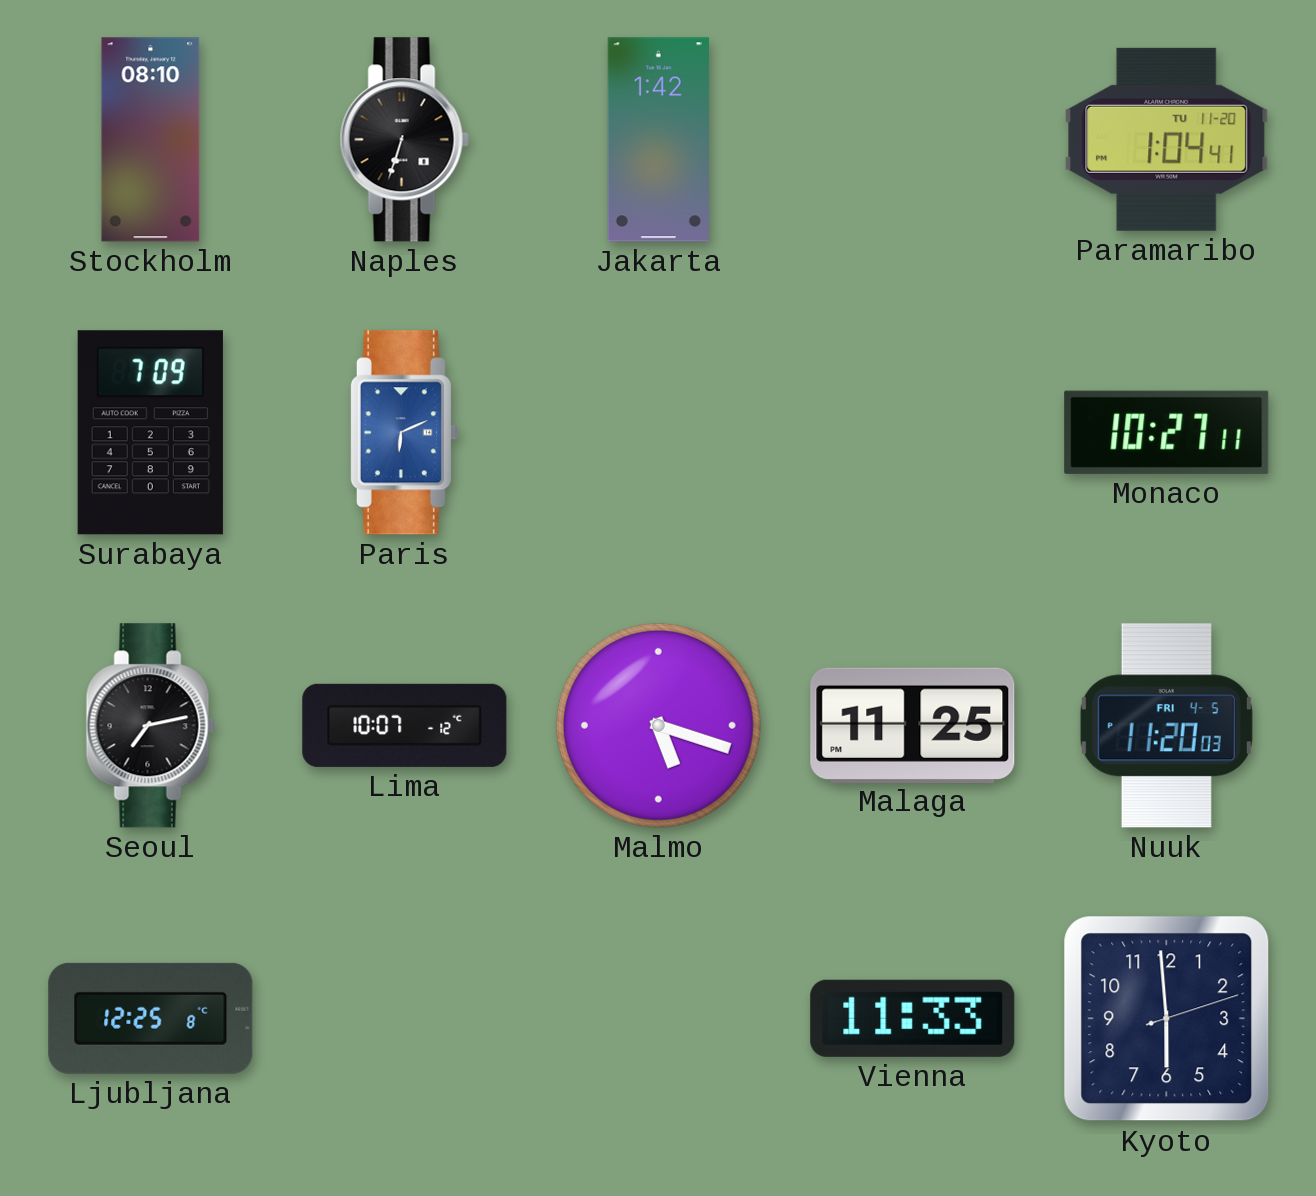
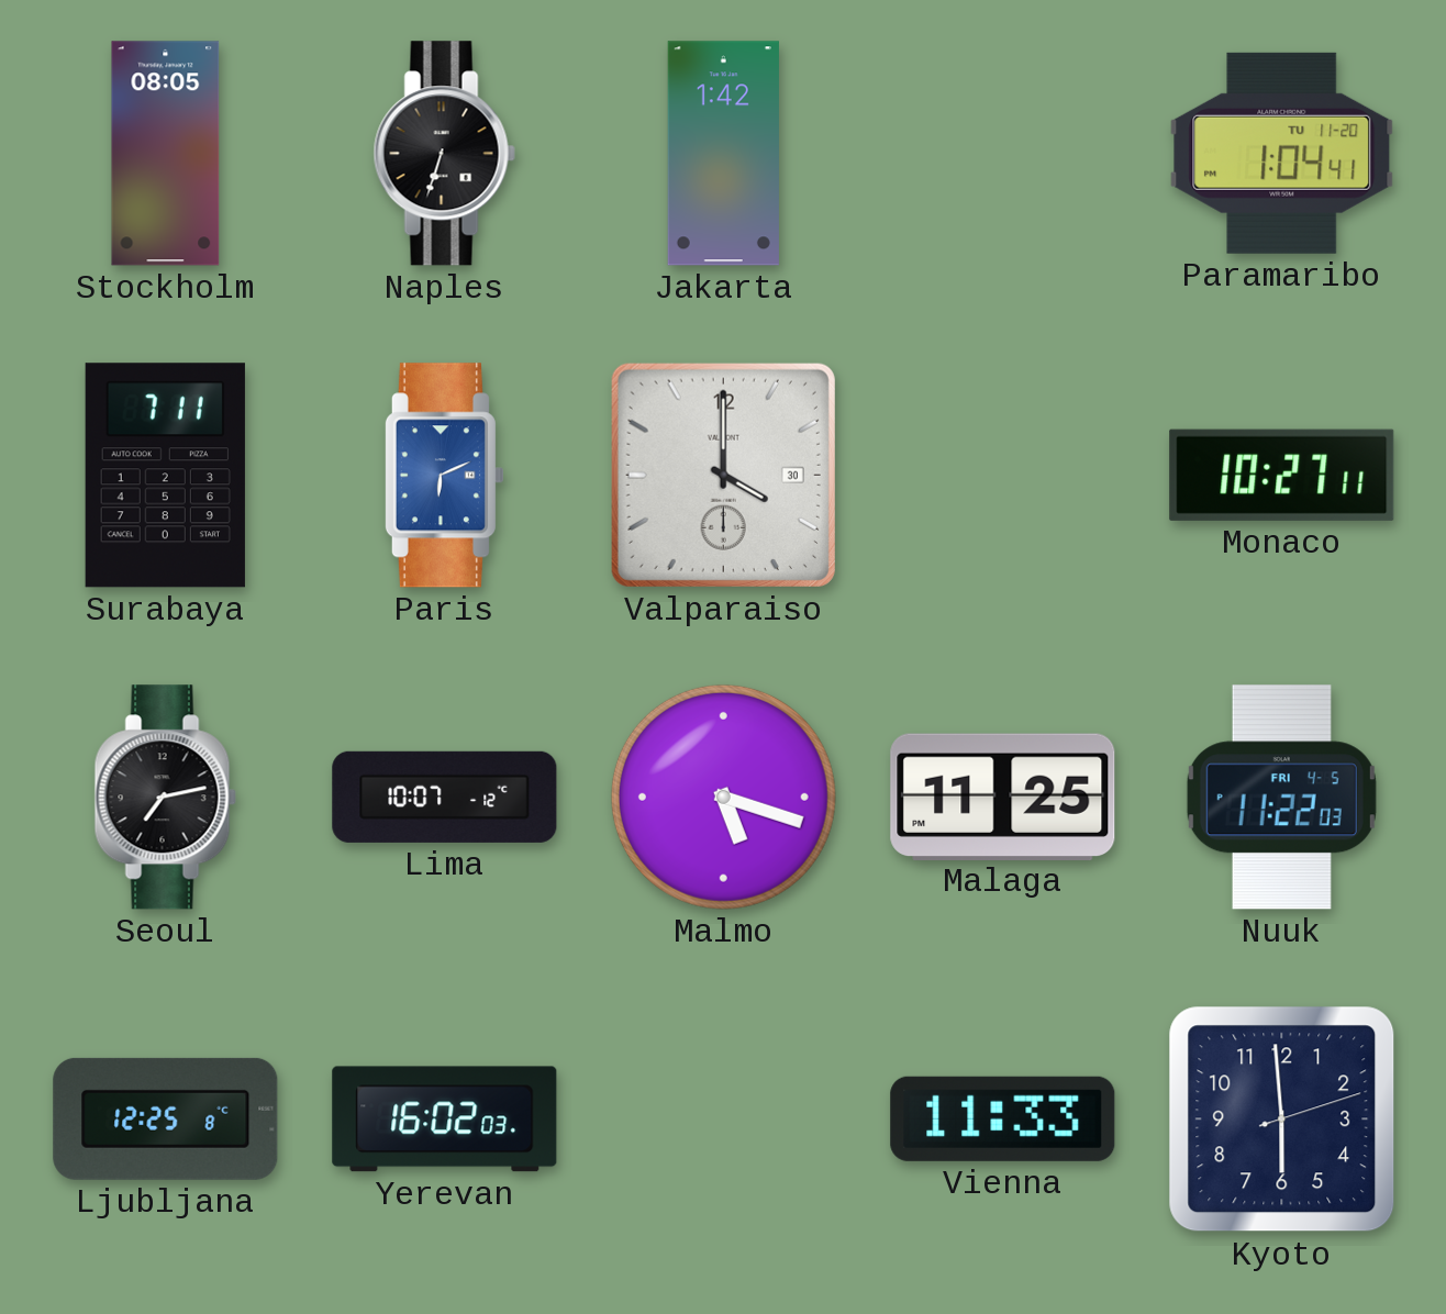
Stockholm: 08:10 -> 08:05 (166, 154)
Surabaya: 7:09 -> 7:11 (165, 476)
Valparaiso: none -> 4:00 (723, 475)
Nuuk: 11:20 -> 11:22 (1281, 798)
Yerevan: none -> 16:02 (445, 1120)
